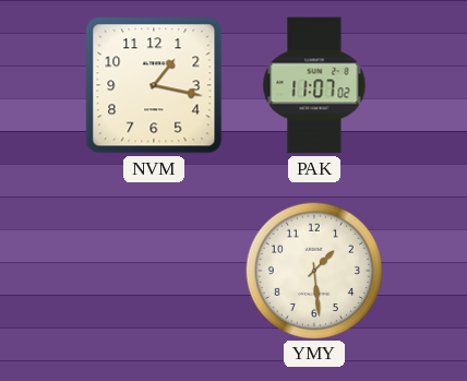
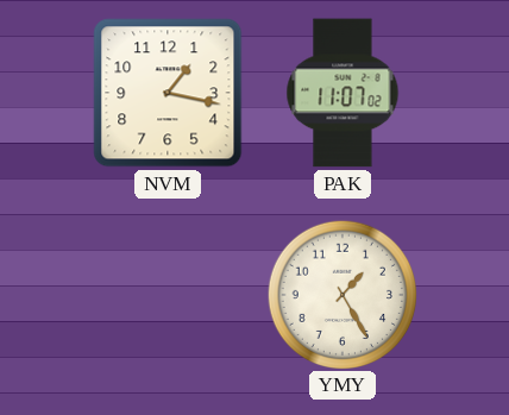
YMY: 1:29 -> 1:25 (341, 294)
